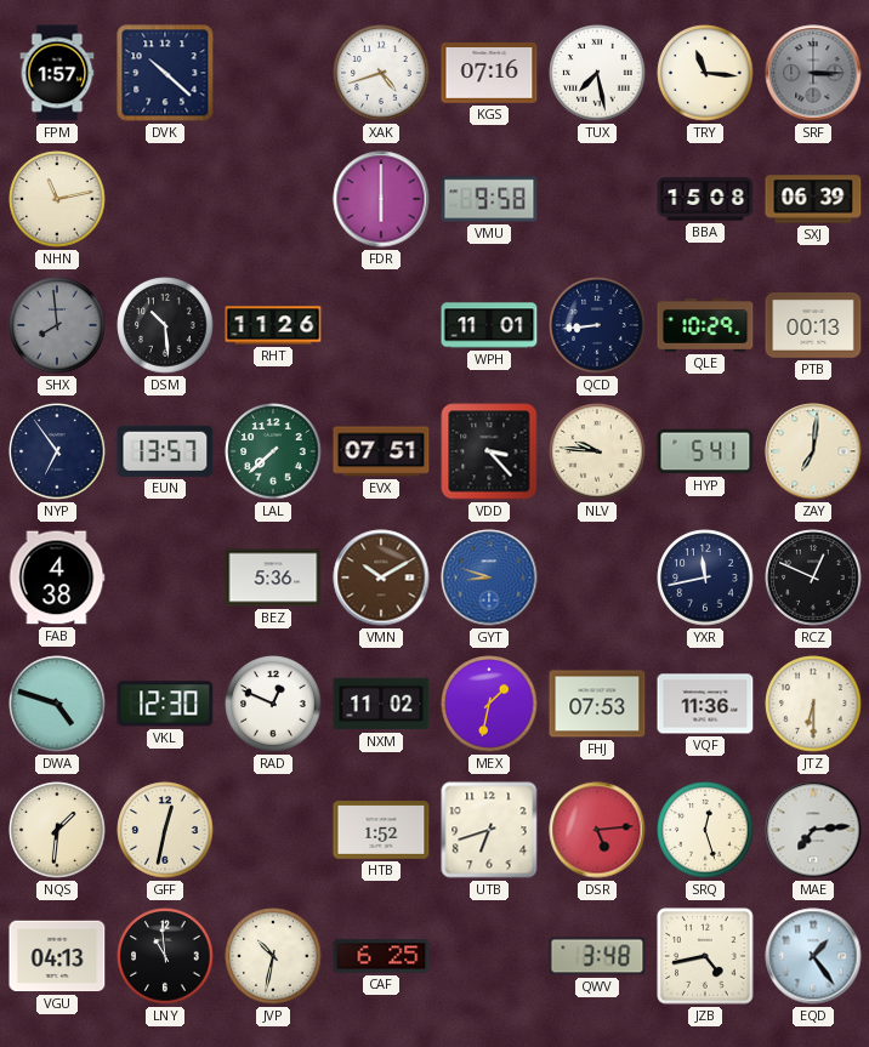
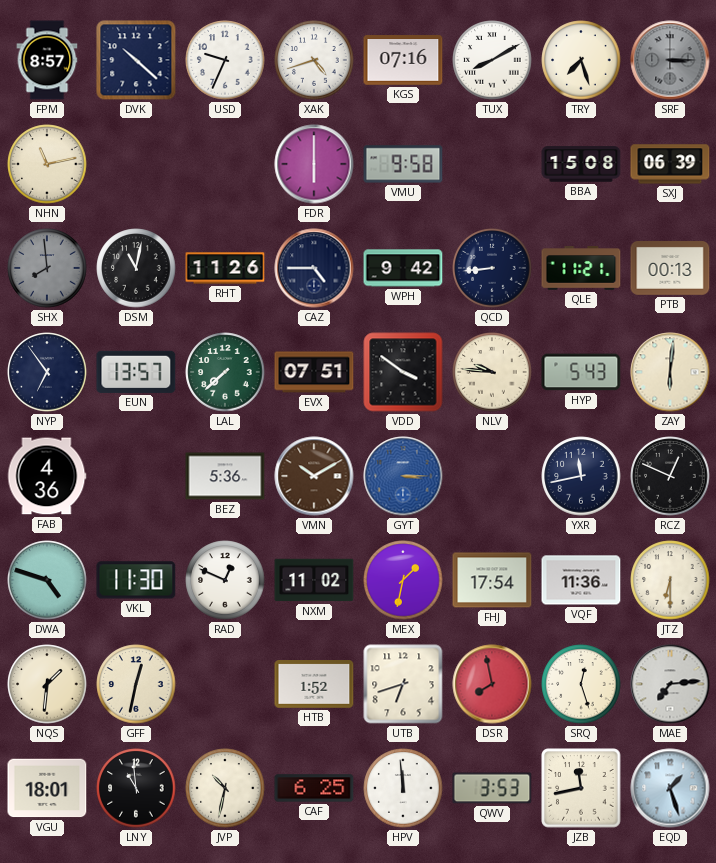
FPM: 1:57 -> 8:57 (47, 60)
USD: none -> 9:34 (225, 60)
TUX: 7:28 -> 8:10 (492, 60)
TRY: 11:16 -> 7:27 (581, 60)
DSM: 10:29 -> 11:02 (136, 268)
CAZ: none -> 4:45 (314, 268)
WPH: 11:01 -> 9:42 (403, 268)
QLE: 10:29 -> 11:21 (581, 268)
VDD: 3:23 -> 3:51 (403, 372)
HYP: 5:41 -> 5:43 (581, 372)
ZAY: 7:01 -> 6:01 (670, 372)
FAB: 4:38 -> 4:36 (47, 476)
GYT: 8:48 -> 3:15 (403, 476)
VKL: 12:30 -> 11:30 (136, 580)
FHJ: 07:53 -> 17:54 (492, 580)
DSR: 5:14 -> 7:58 (492, 684)
VGU: 04:13 -> 18:01 (47, 788)
HPV: none -> 11:59 (403, 788)
QWV: 3:48 -> 3:53 (492, 788)
JZB: 4:43 -> 11:43 (581, 788)
EQD: 1:24 -> 1:27 (670, 788)
